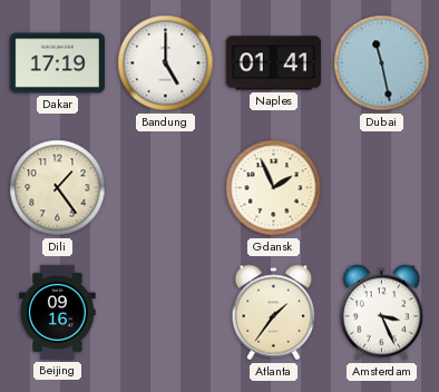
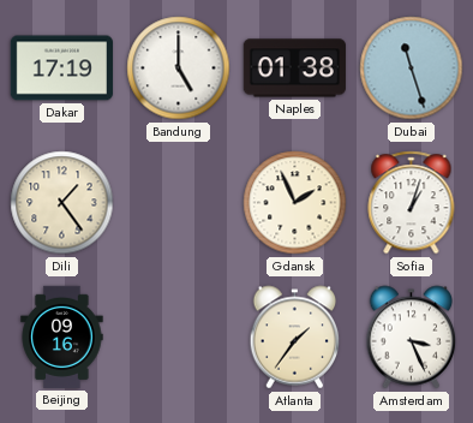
Naples: 01:41 -> 01:38 (294, 68)
Dubai: 11:28 -> 11:27 (412, 68)
Sofia: none -> 1:03 (412, 203)
